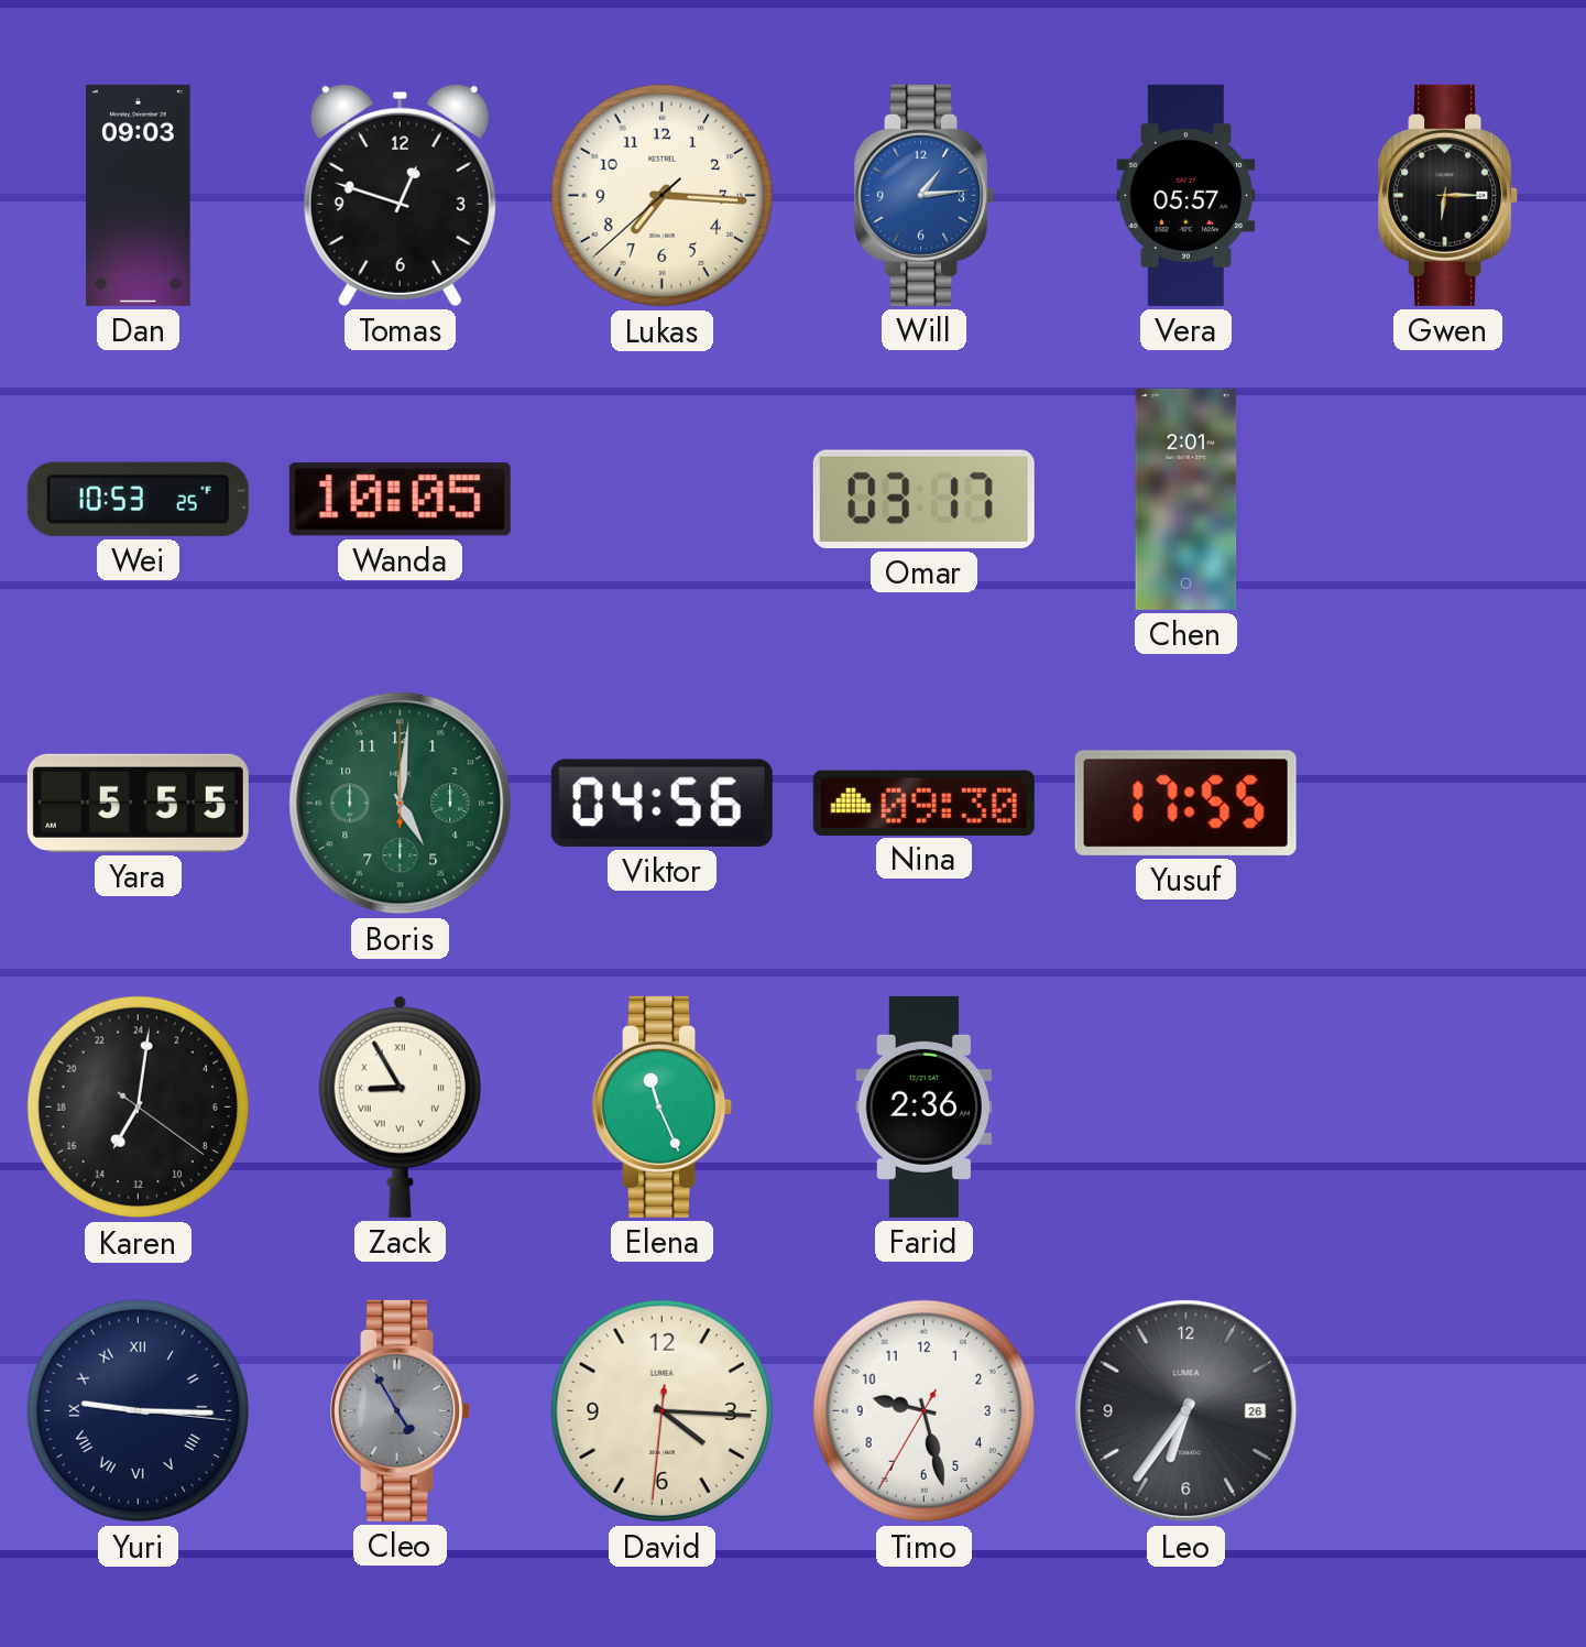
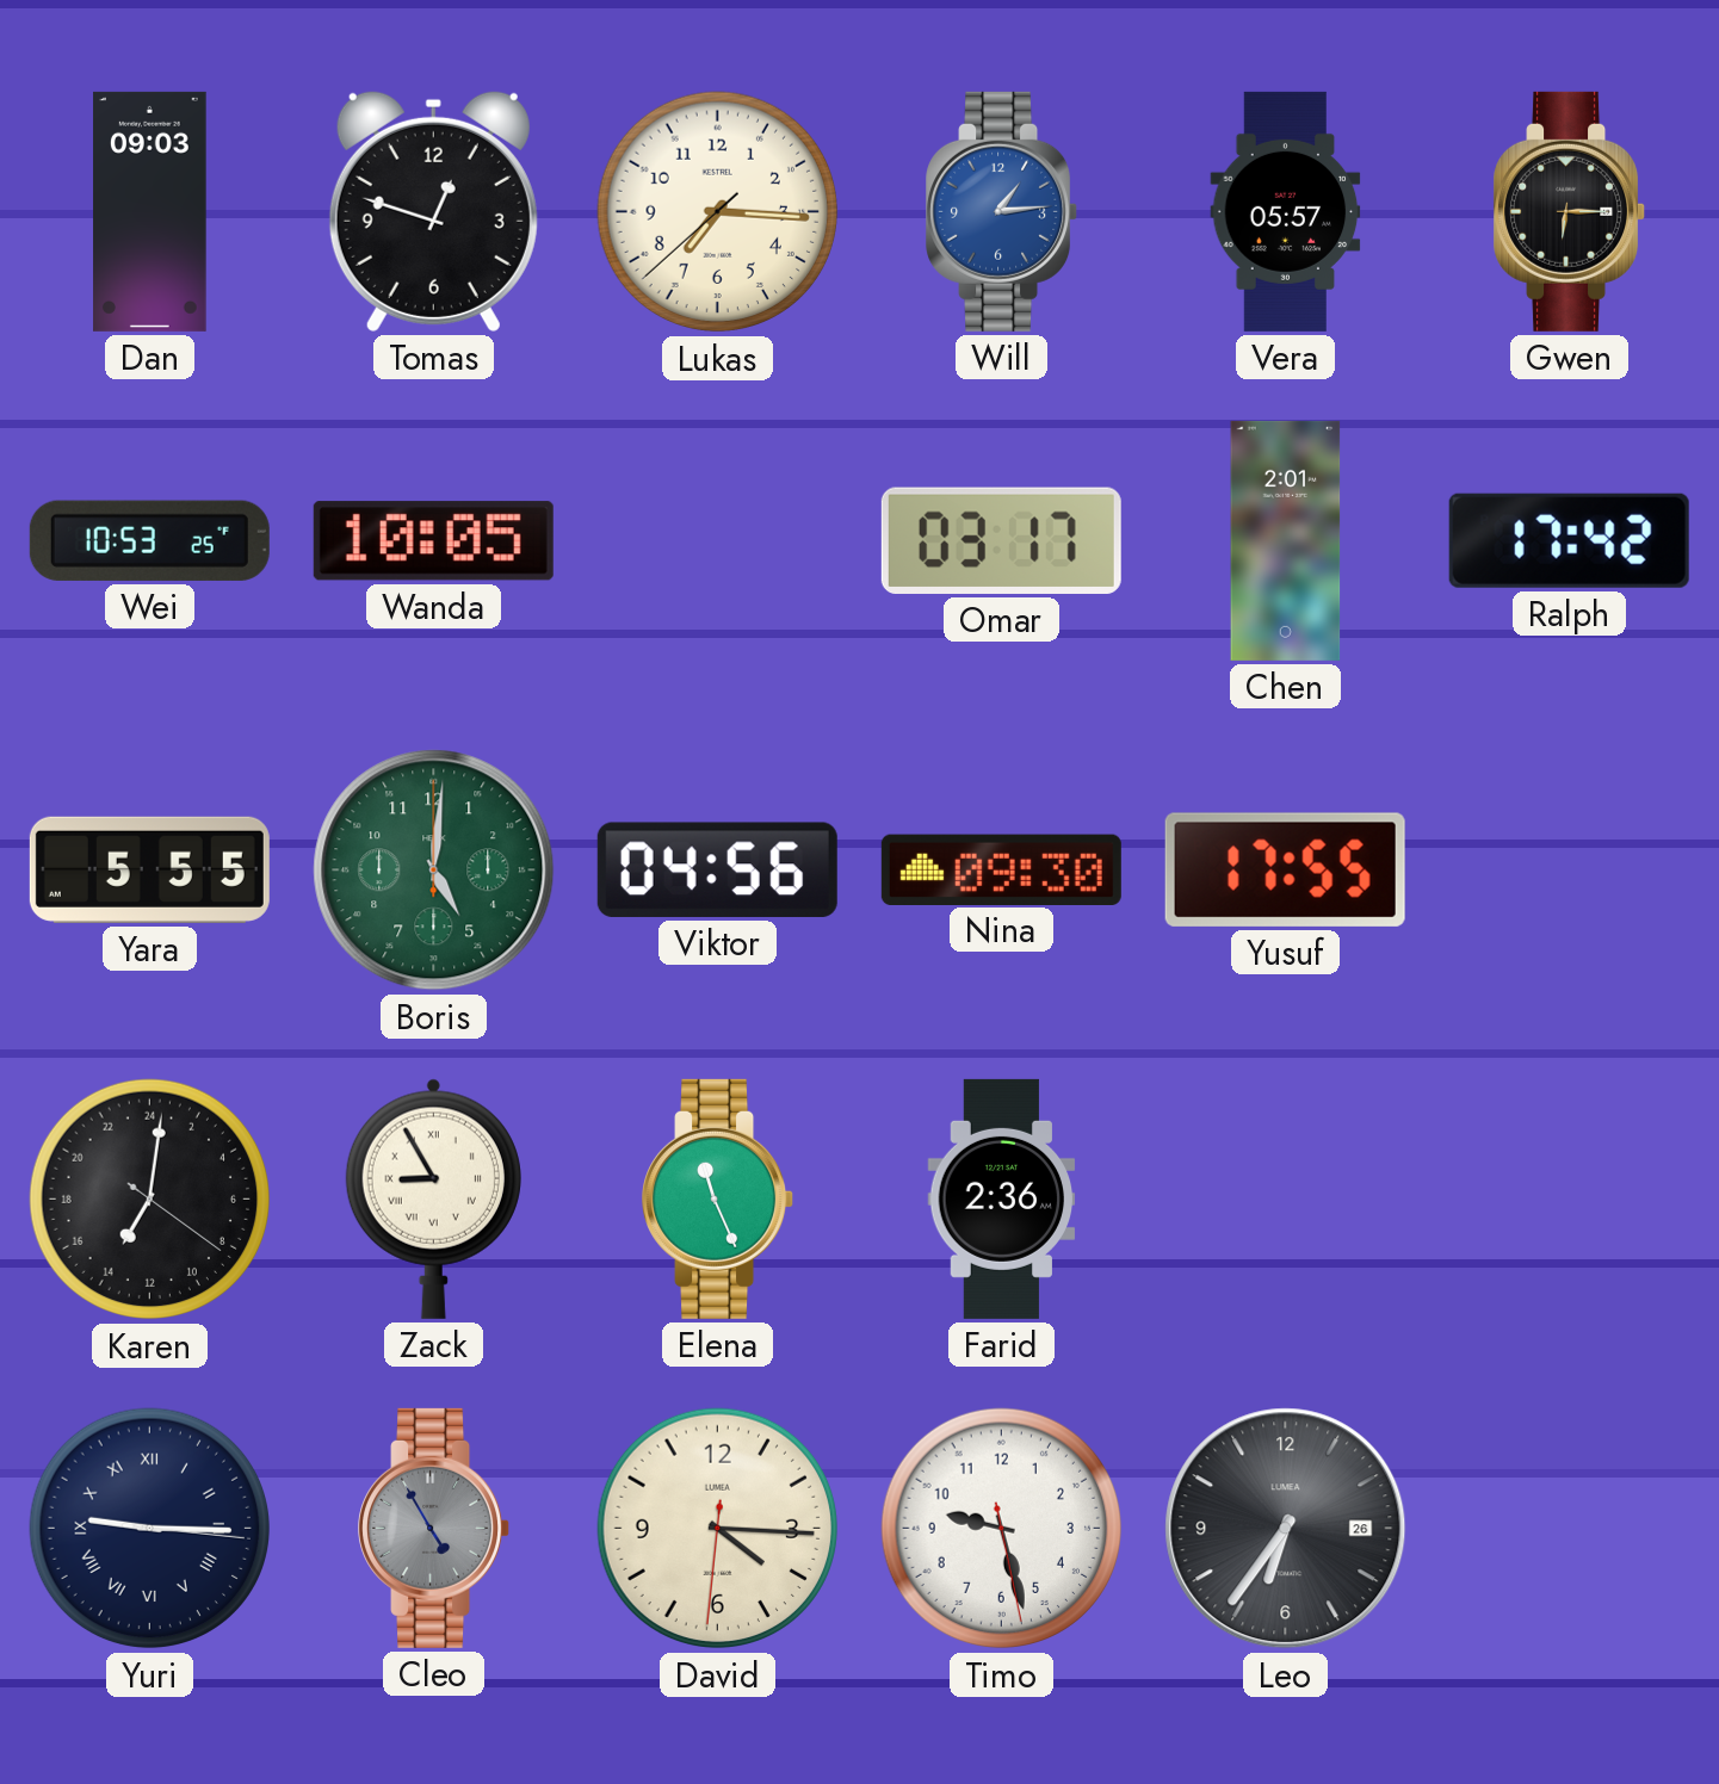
Ralph: none -> 17:42 (1569, 540)
Timo: 9:27:35 -> 9:27:28 (1002, 1529)
